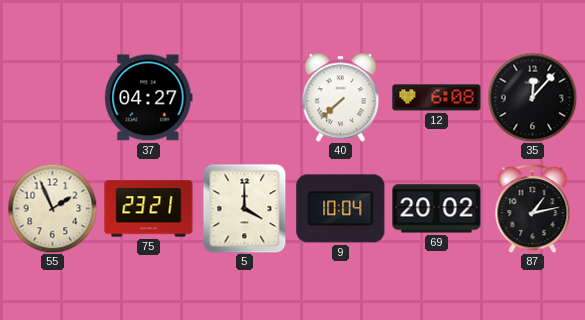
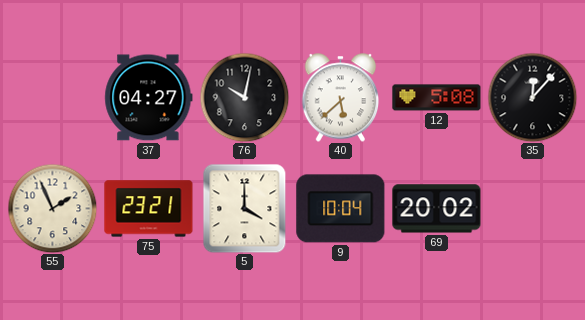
76: none -> 10:02 (244, 97)
40: 7:38 -> 5:38 (341, 98)
12: 6:08 -> 5:08 (437, 98)
87: 1:13 -> none (533, 209)
